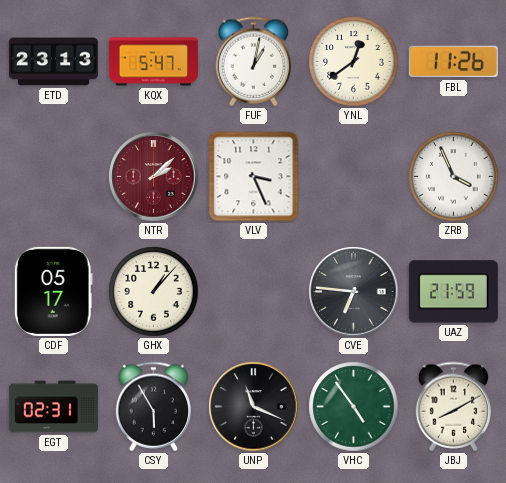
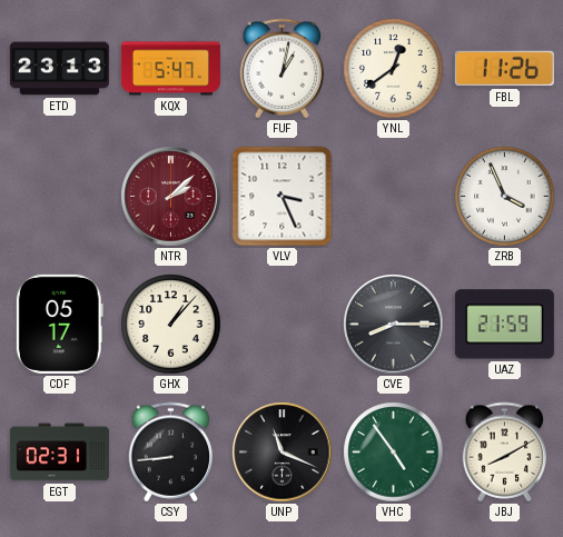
CVE: 6:46 -> 8:15 (394, 325)
CSY: 5:55 -> 8:44 (171, 453)
